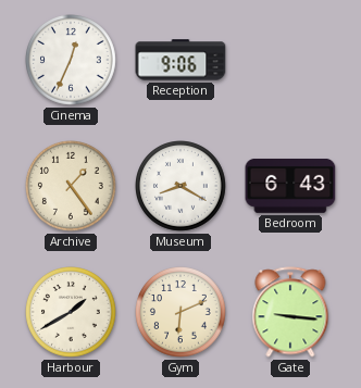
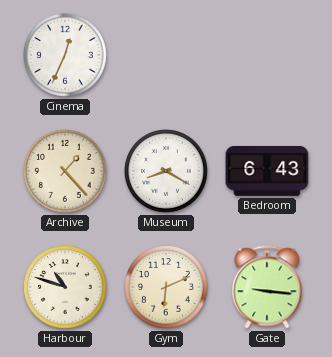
Reception: 9:06 -> none (180, 60)
Archive: 1:24 -> 1:23 (66, 172)
Harbour: 1:40 -> 10:48 (66, 288)
